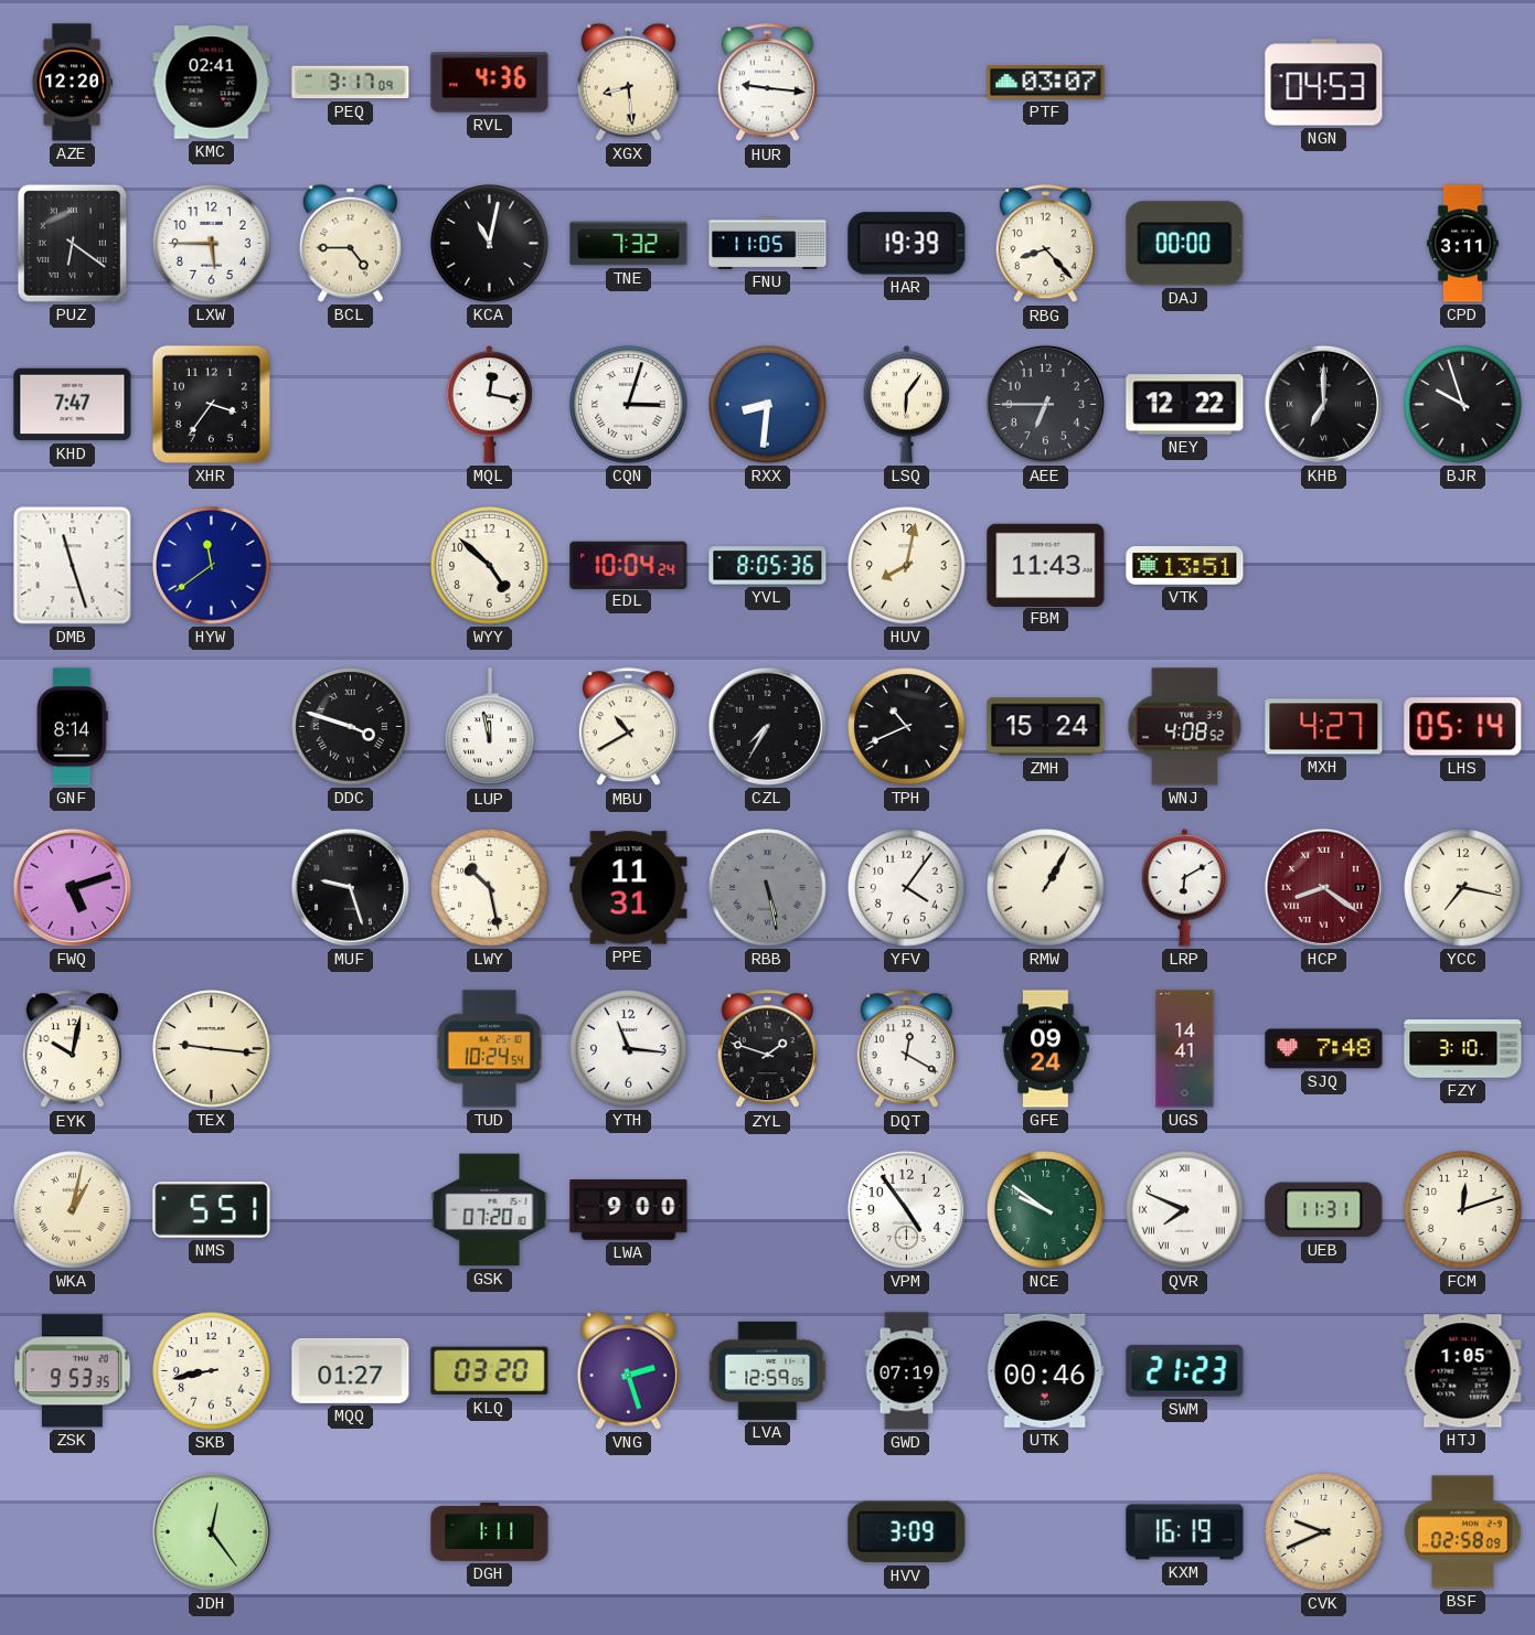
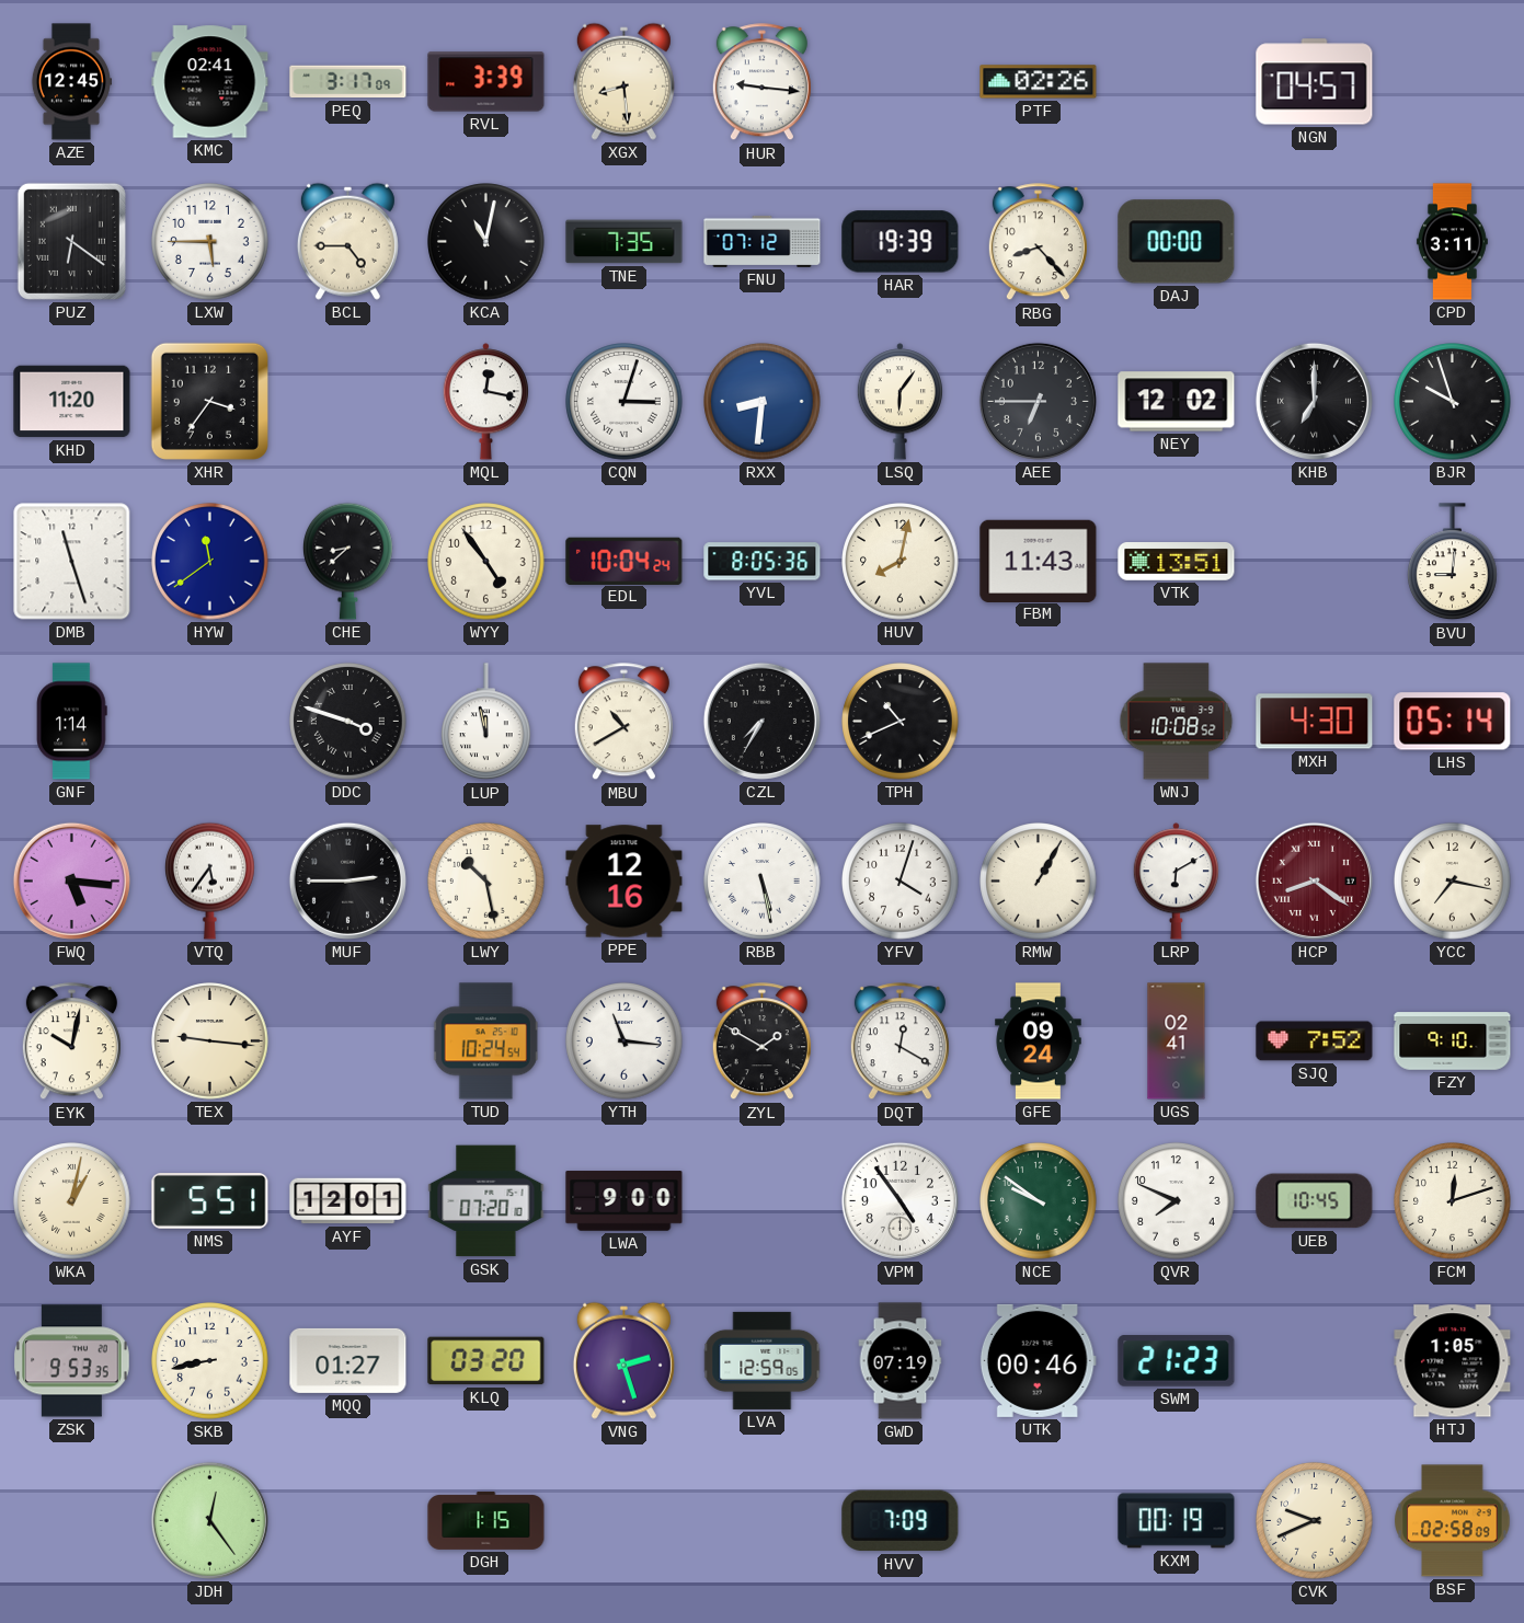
AZE: 12:20 -> 12:45 (70, 82)
RVL: 4:36 -> 3:39 (486, 82)
PTF: 03:07 -> 02:26 (1039, 82)
NGN: 04:53 -> 04:57 (1315, 82)
TNE: 7:32 -> 7:35 (625, 242)
FNU: 11:05 -> 07:12 (763, 241)
KHD: 7:47 -> 11:20 (72, 402)
NEY: 12:22 -> 12:02 (1177, 402)
CHE: none -> 8:38 (348, 561)
WYY: 4:52 -> 4:54 (486, 562)
BVU: none -> 9:01 (1453, 562)
GNF: 8:14 -> 1:14 (72, 722)
ZMH: 15:24 -> none (1046, 727)
WNJ: 4:08 -> 10:08 (1177, 722)
MXH: 4:27 -> 4:30 (1315, 722)
FWQ: 5:12 -> 5:16 (71, 880)
VTQ: none -> 5:36 (210, 880)
MUF: 9:27 -> 2:45 (347, 880)
PPE: 11:31 -> 12:16 (625, 882)
RBB dial: grey -> white (763, 882)
YFV: 4:06 -> 4:03 (901, 882)
ZYL: 1:48 -> 1:50 (761, 1041)
UGS: 14:41 -> 02:41 (1177, 1041)
SJQ: 7:48 -> 7:52 (1315, 1041)
FZY: 3:10 -> 9:10 (1453, 1041)
AYF: none -> 12:01 (348, 1201)
QVR numerals: Roman -> Arabic (1177, 1201)
UEB: 11:31 -> 10:45 (1315, 1201)
DGH: 1:11 -> 1:15 (486, 1520)
HVV: 3:09 -> 7:09 (901, 1521)
KXM: 16:19 -> 00:19 (1177, 1521)
